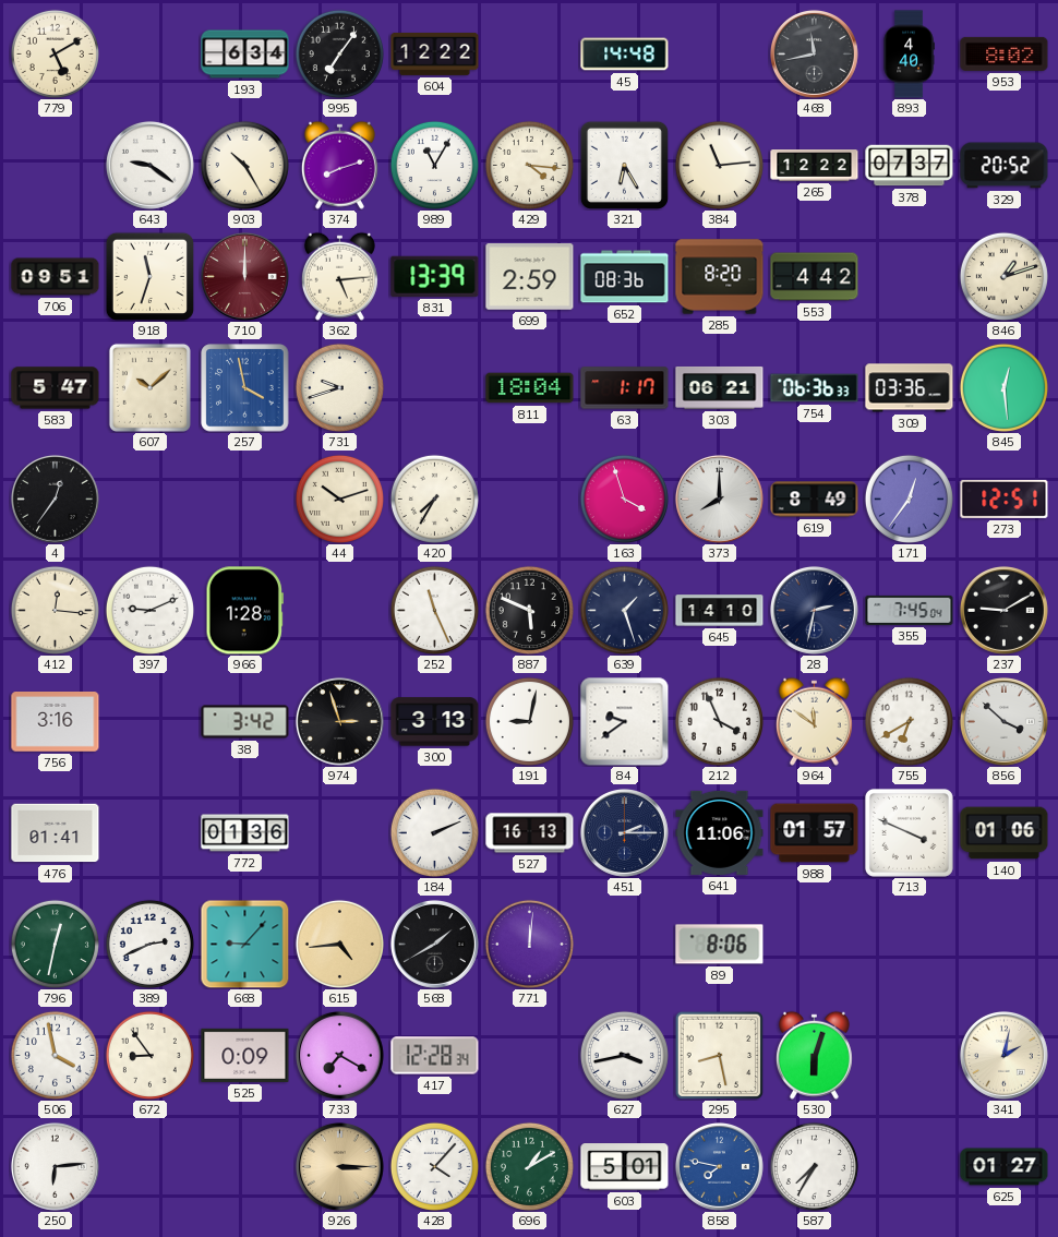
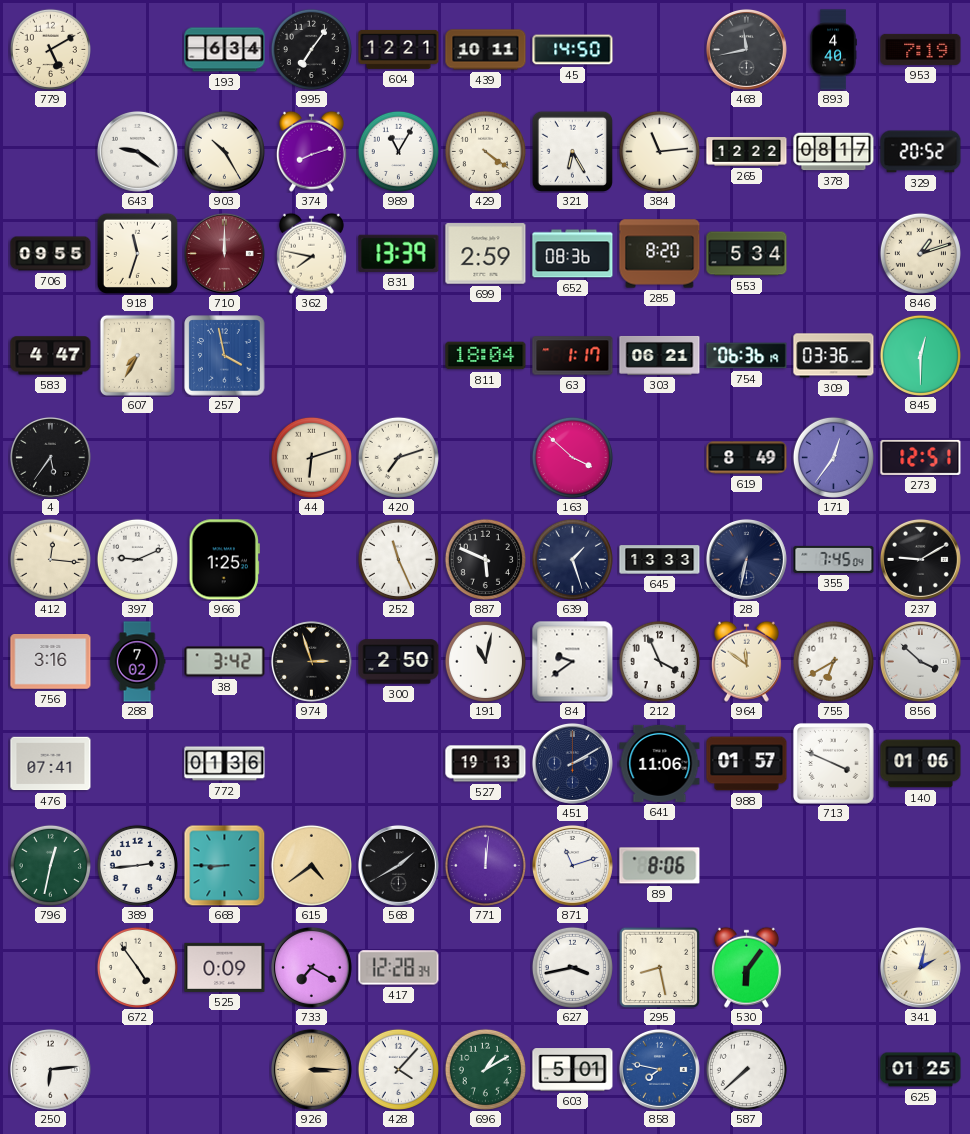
604: 12:22 -> 12:21 (399, 49)
439: none -> 10:11 (486, 50)
45: 14:48 -> 14:50 (573, 50)
953: 8:02 -> 7:19 (921, 49)
429: 4:16 -> 4:21 (485, 151)
378: 07:37 -> 08:17 (834, 152)
706: 09:51 -> 09:55 (51, 254)
362: 5:14 -> 7:47 (311, 253)
553: 4:42 -> 5:34 (747, 254)
583: 5:47 -> 4:47 (51, 356)
607: 10:08 -> 7:35 (137, 355)
731: 9:42 -> none (339, 387)
754: 06:36:33 -> 06:36:19 (747, 356)
845: 12:29 -> 12:30 (920, 355)
4: 12:36 -> 5:36 (50, 457)
44: 10:12 -> 6:12 (311, 457)
420: 7:35 -> 7:12 (398, 457)
163: 3:57 -> 3:52 (572, 457)
373: 8:00 -> none (719, 499)
966: 1:28 -> 1:25 (224, 560)
645: 14:10 -> 13:33 (660, 560)
28: 2:32 -> 6:32 (746, 559)
288: none -> 7:02 (137, 662)
300: 3:13 -> 2:50 (399, 662)
191: 9:02 -> 11:02 (485, 661)
476: 01:41 -> 07:41 (51, 764)
184: 2:11 -> none (434, 832)
527: 16:13 -> 19:13 (486, 764)
451: 2:15 -> 2:10 (572, 763)
389: 2:41 -> 2:44 (137, 865)
668: 9:07 -> 8:45 (224, 865)
615: 4:44 -> 4:39 (311, 865)
871: none -> 11:12 (572, 865)
506: 3:58 -> none (55, 1055)
672: 8:54 -> 4:54 (137, 967)
530: 6:03 -> 6:06 (746, 967)
587: 7:35 -> 7:38 (746, 1069)
625: 01:27 -> 01:25 (921, 1070)
